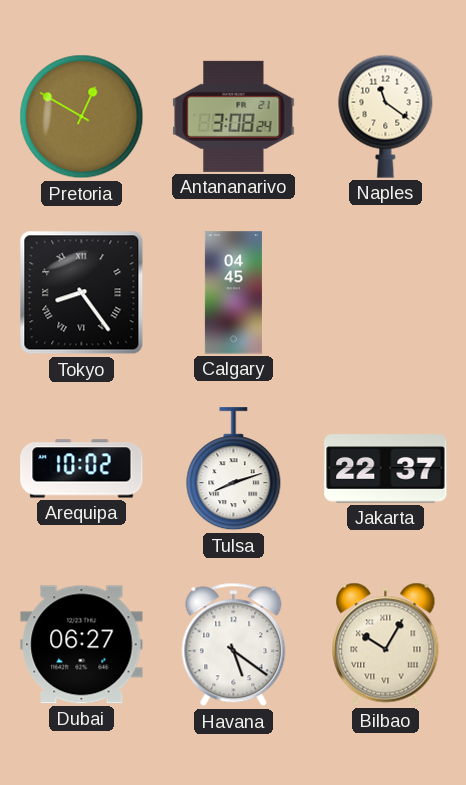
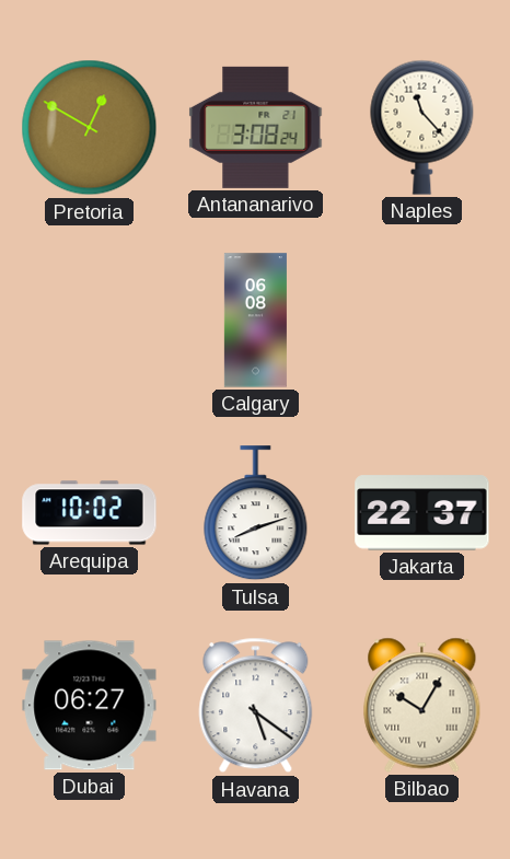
Naples: 11:21 -> 11:23 (422, 127)
Tokyo: 8:24 -> none (82, 293)
Calgary: 04:45 -> 06:08 (255, 321)
